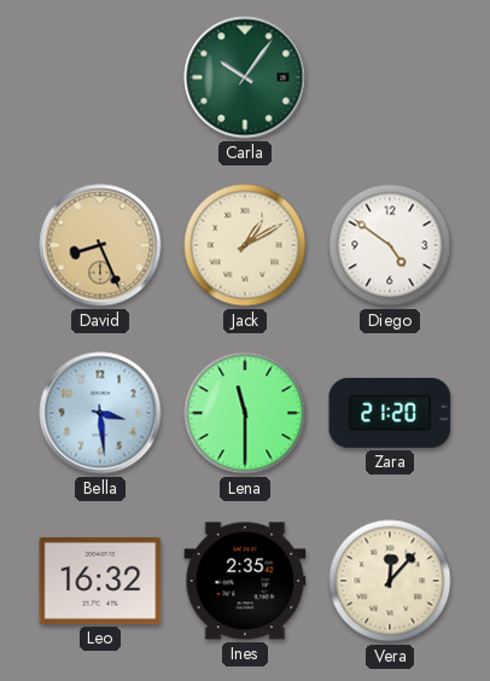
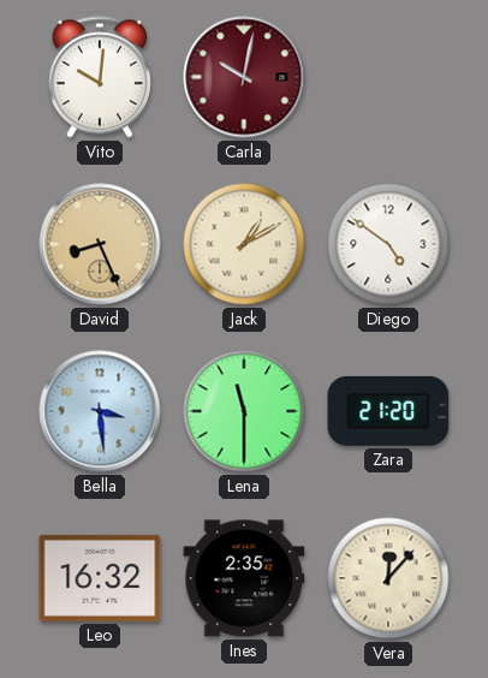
Vito: none -> 10:01 (100, 77)
Carla: 10:06 -> 10:02 (244, 77)
Carla dial: green -> burgundy (244, 77)
